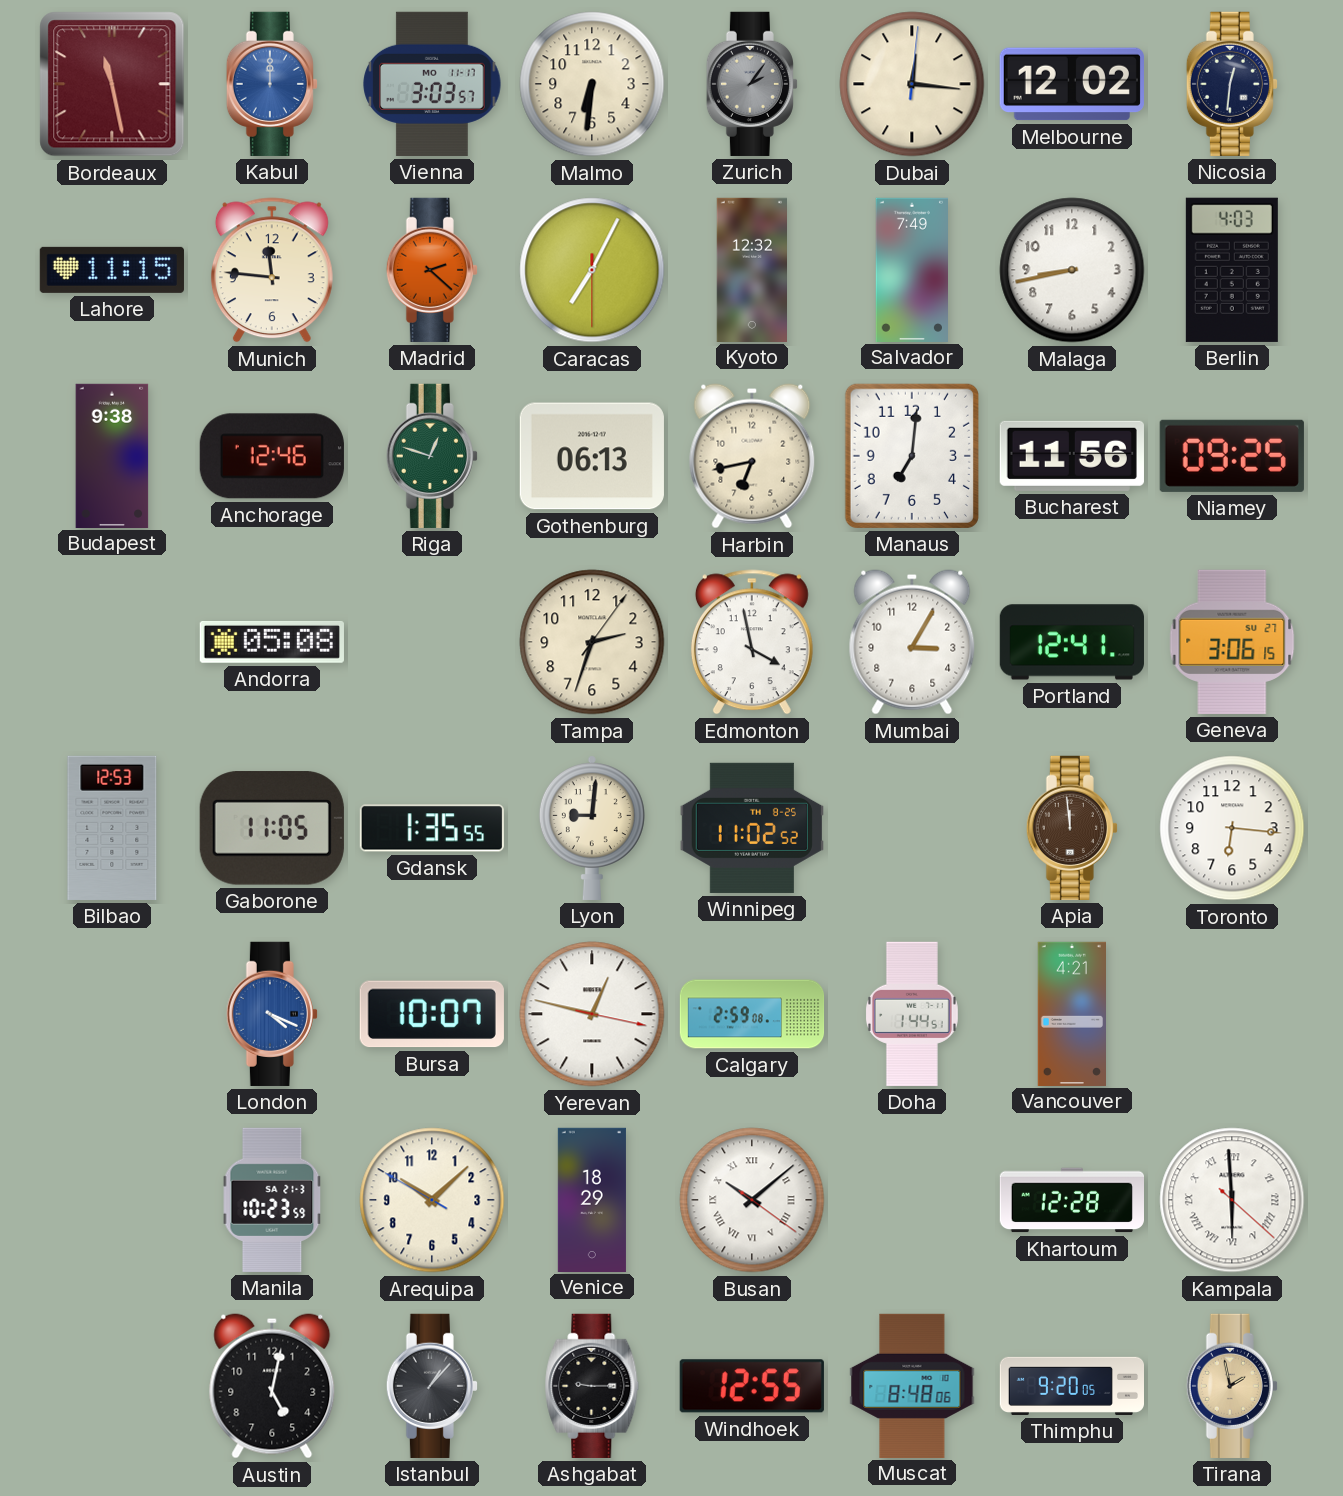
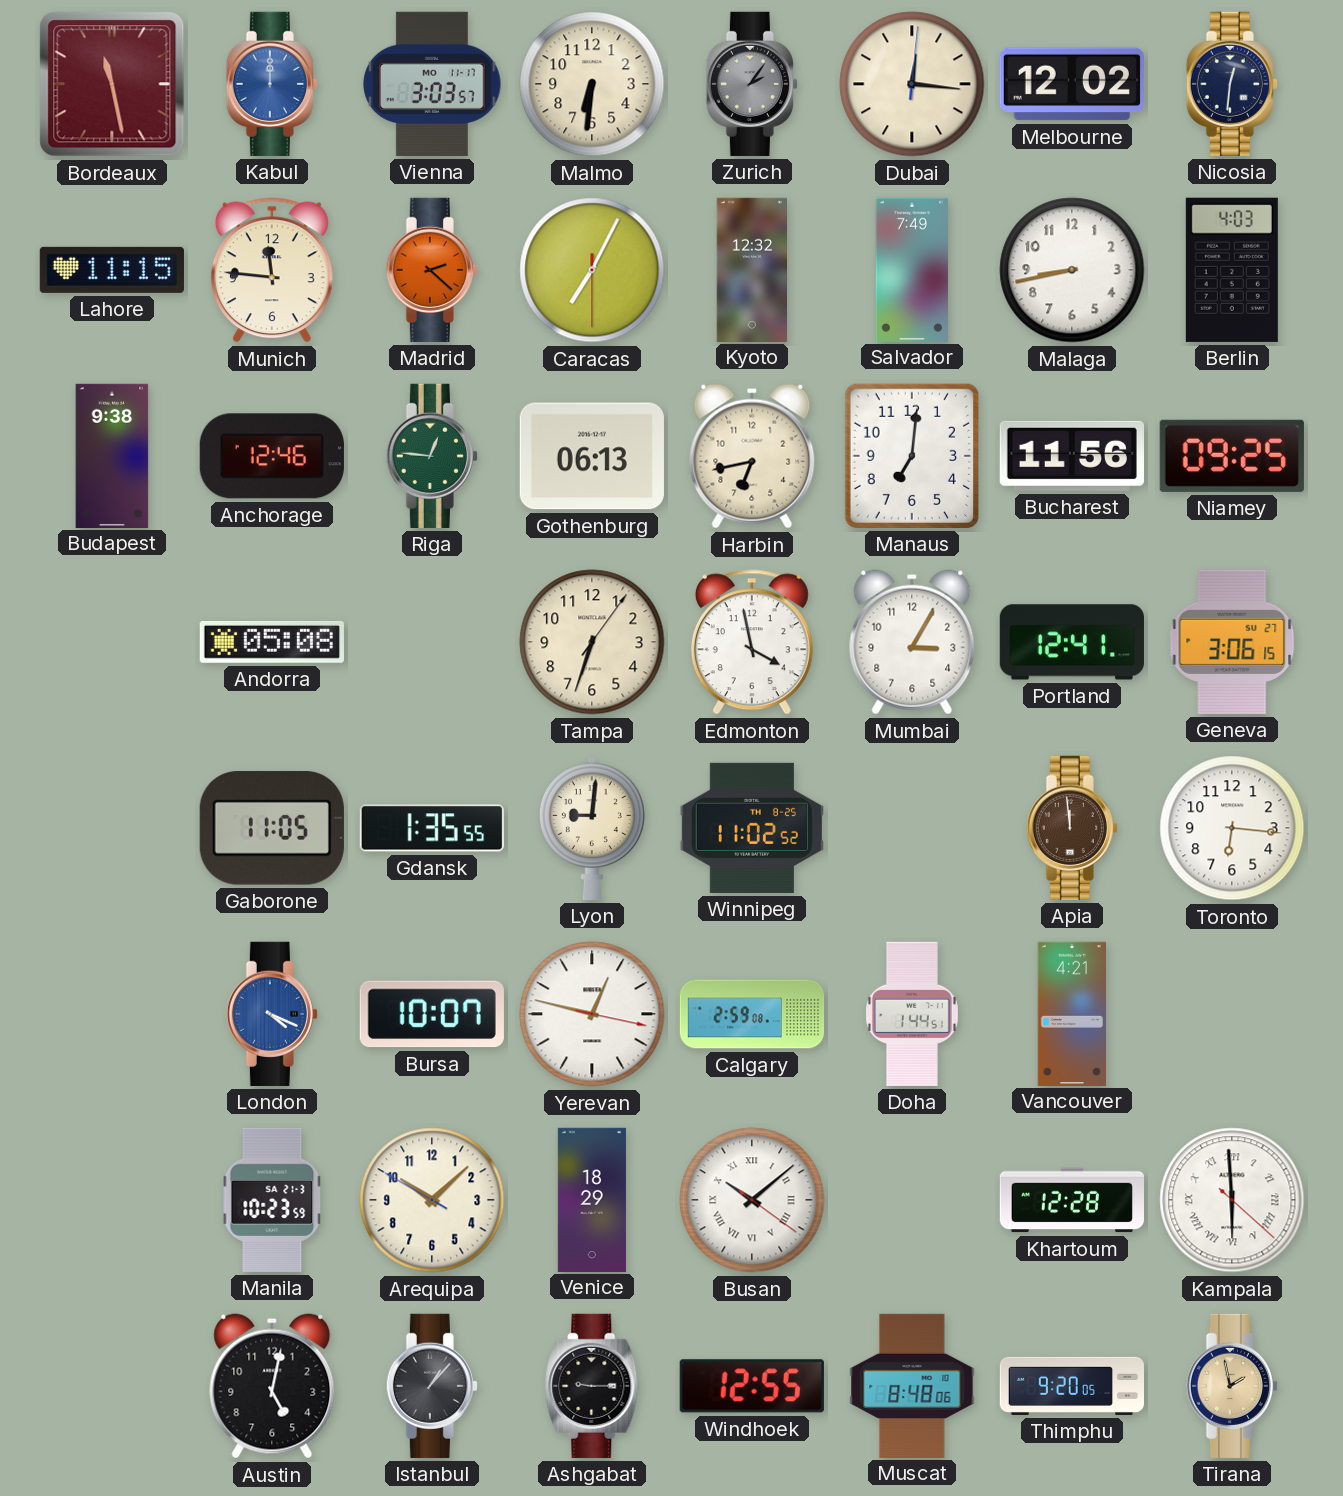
Riga: 12:48 -> 12:46 (432, 456)
Tampa: 2:33 -> 6:33 (592, 642)
Bilbao: 12:53 -> none (112, 828)
